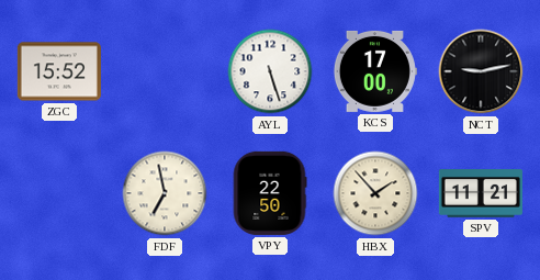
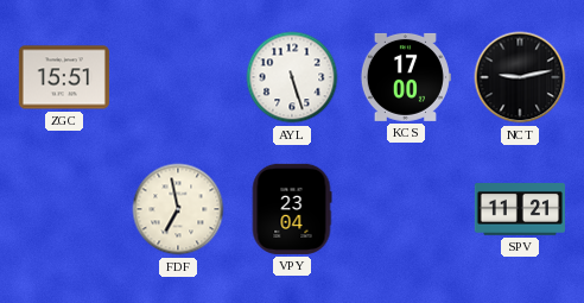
ZGC: 15:52 -> 15:51 (64, 77)
VPY: 22:50 -> 23:04 (292, 209)
HBX: 1:53 -> none (375, 193)
